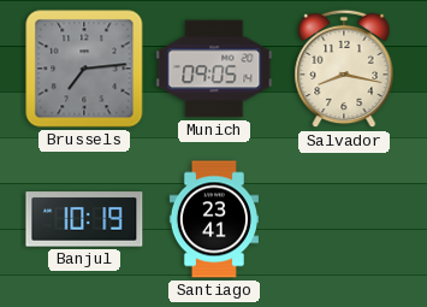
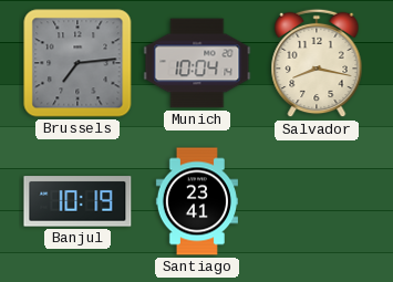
Munich: 09:05 -> 10:04 (197, 63)
